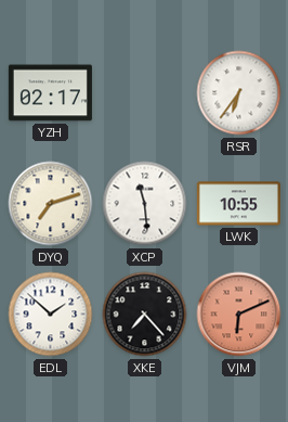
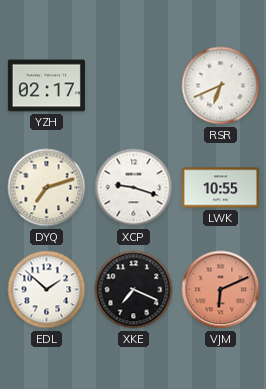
RSR: 6:36 -> 6:41 (221, 86)
XCP: 11:29 -> 9:18 (134, 188)
XKE: 7:23 -> 7:19 (134, 290)
